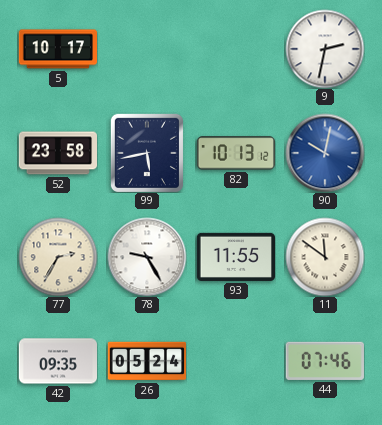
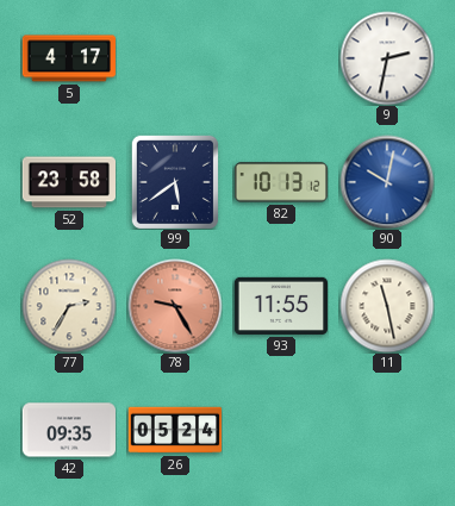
5: 10:17 -> 4:17 (69, 58)
99: 5:43 -> 5:39 (175, 182)
78 dial: white -> salmon (175, 306)
11: 11:51 -> 11:28 (387, 306)
44: 07:46 -> none (325, 361)
